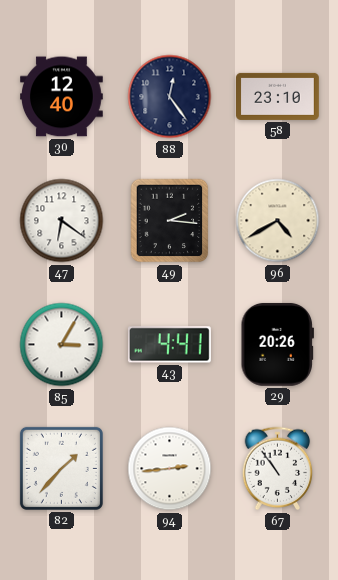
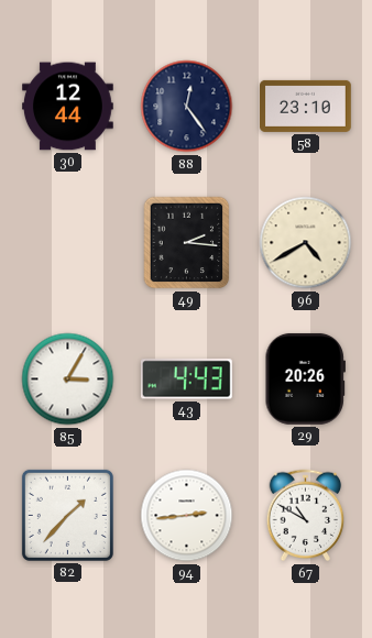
30: 12:40 -> 12:44 (68, 107)
47: 6:21 -> none (62, 221)
43: 4:41 -> 4:43 (186, 380)
67: 10:54 -> 10:50 (306, 516)
